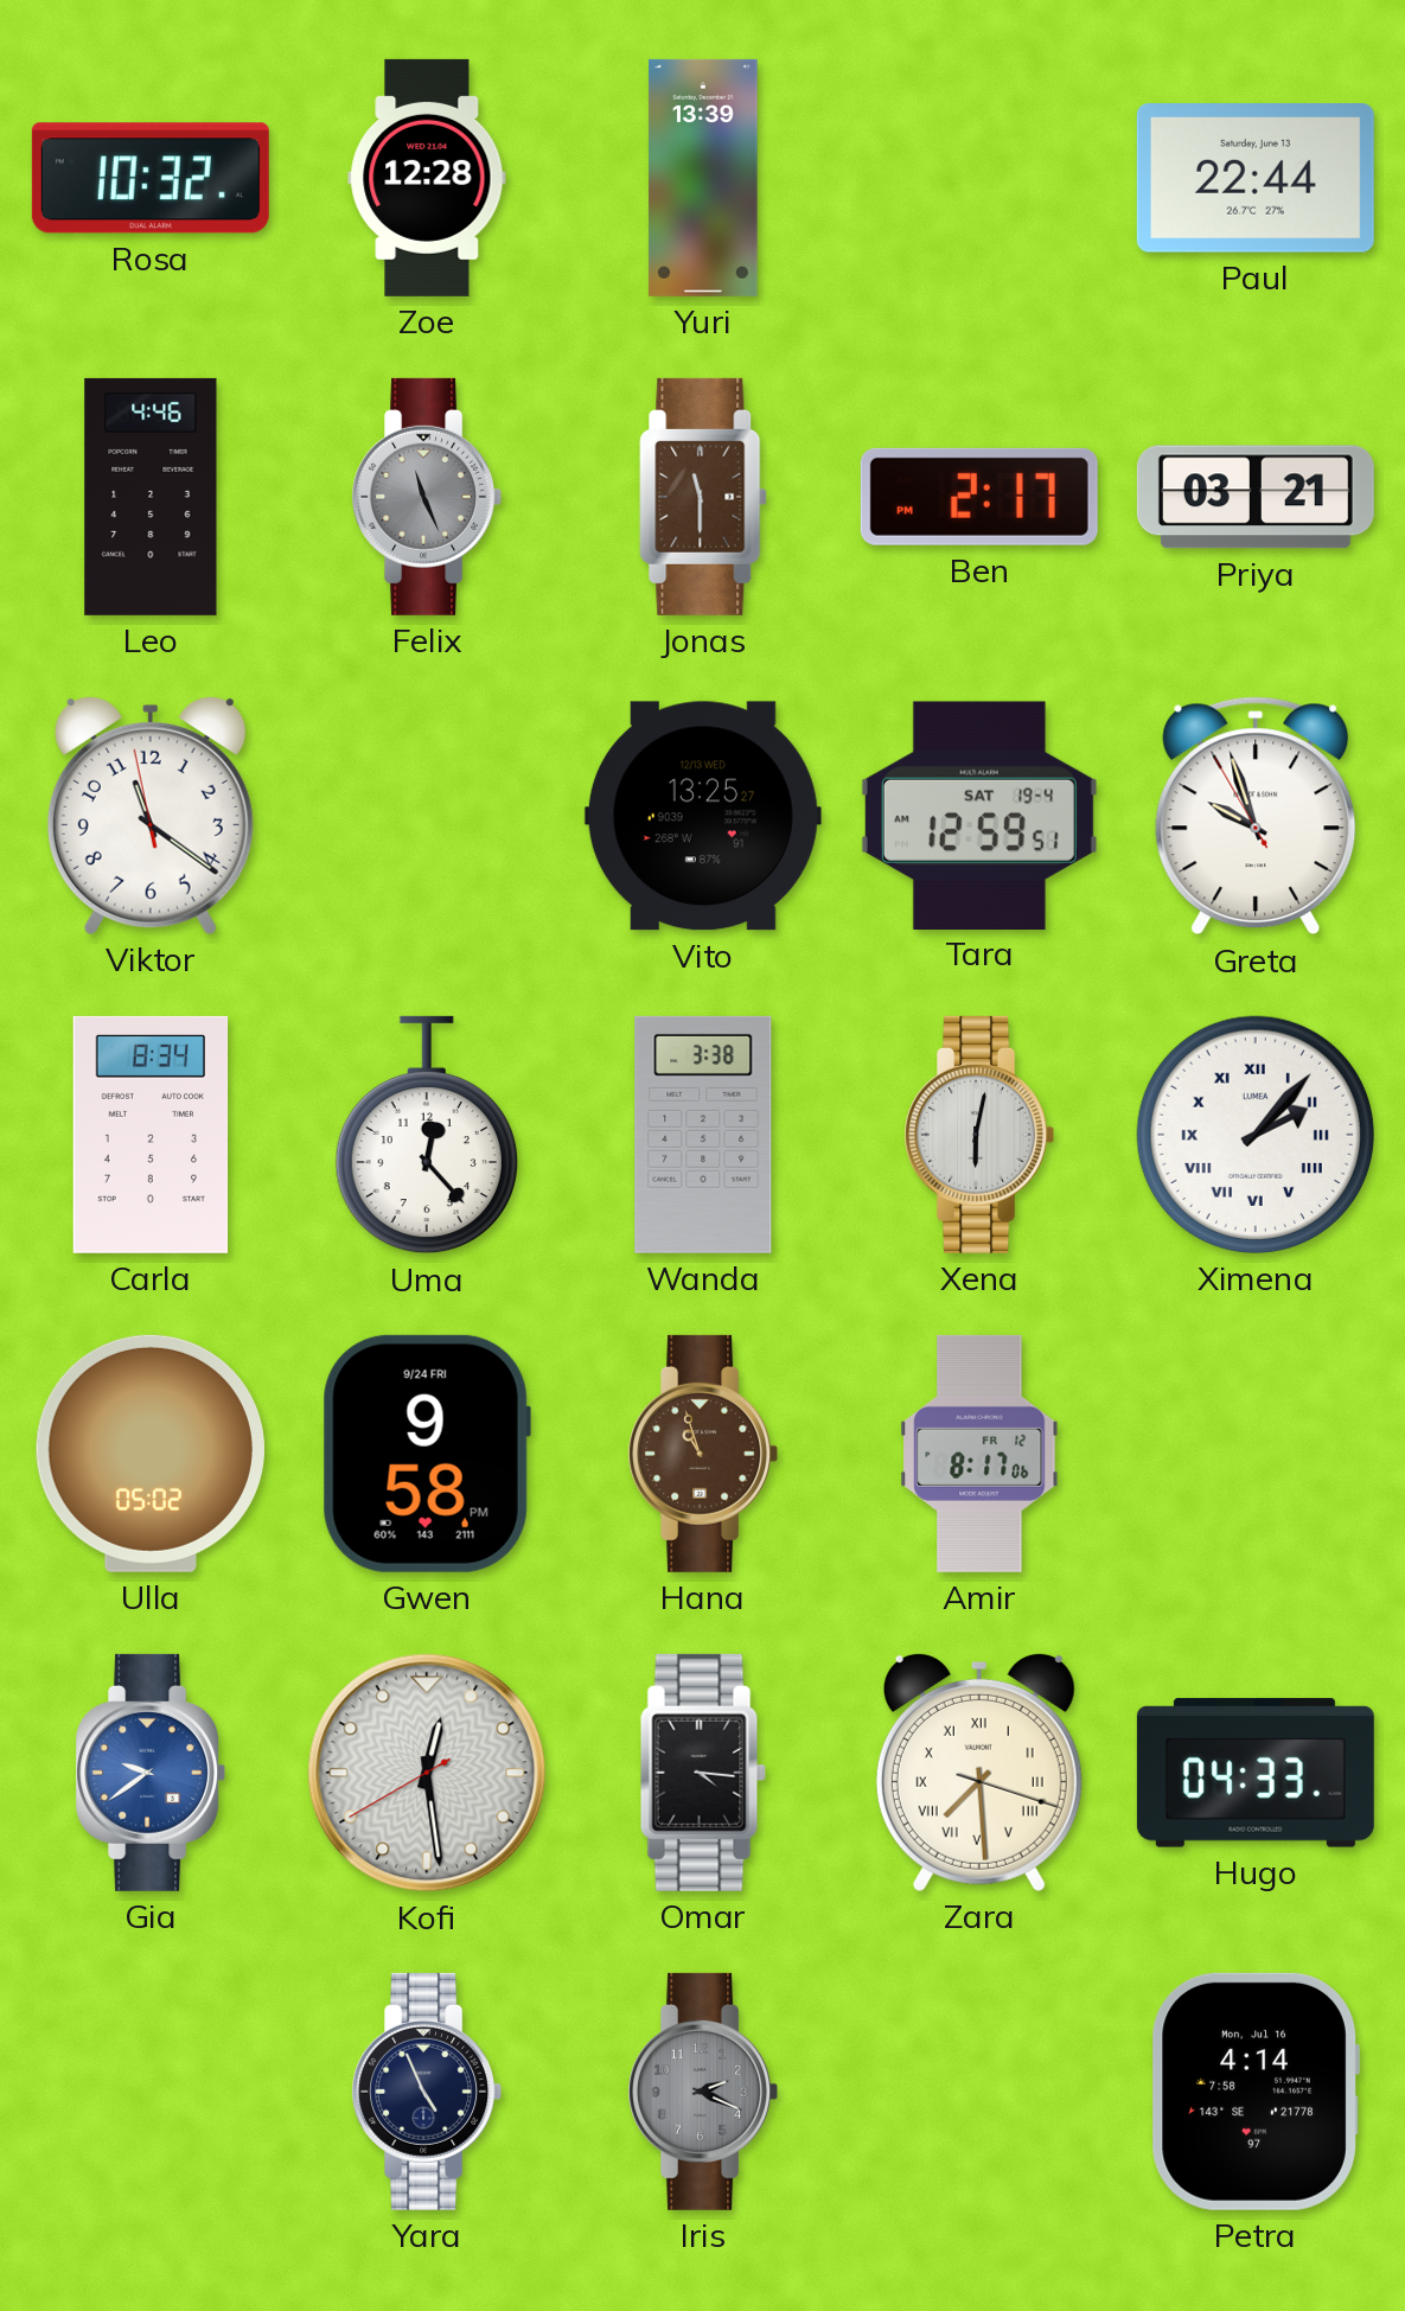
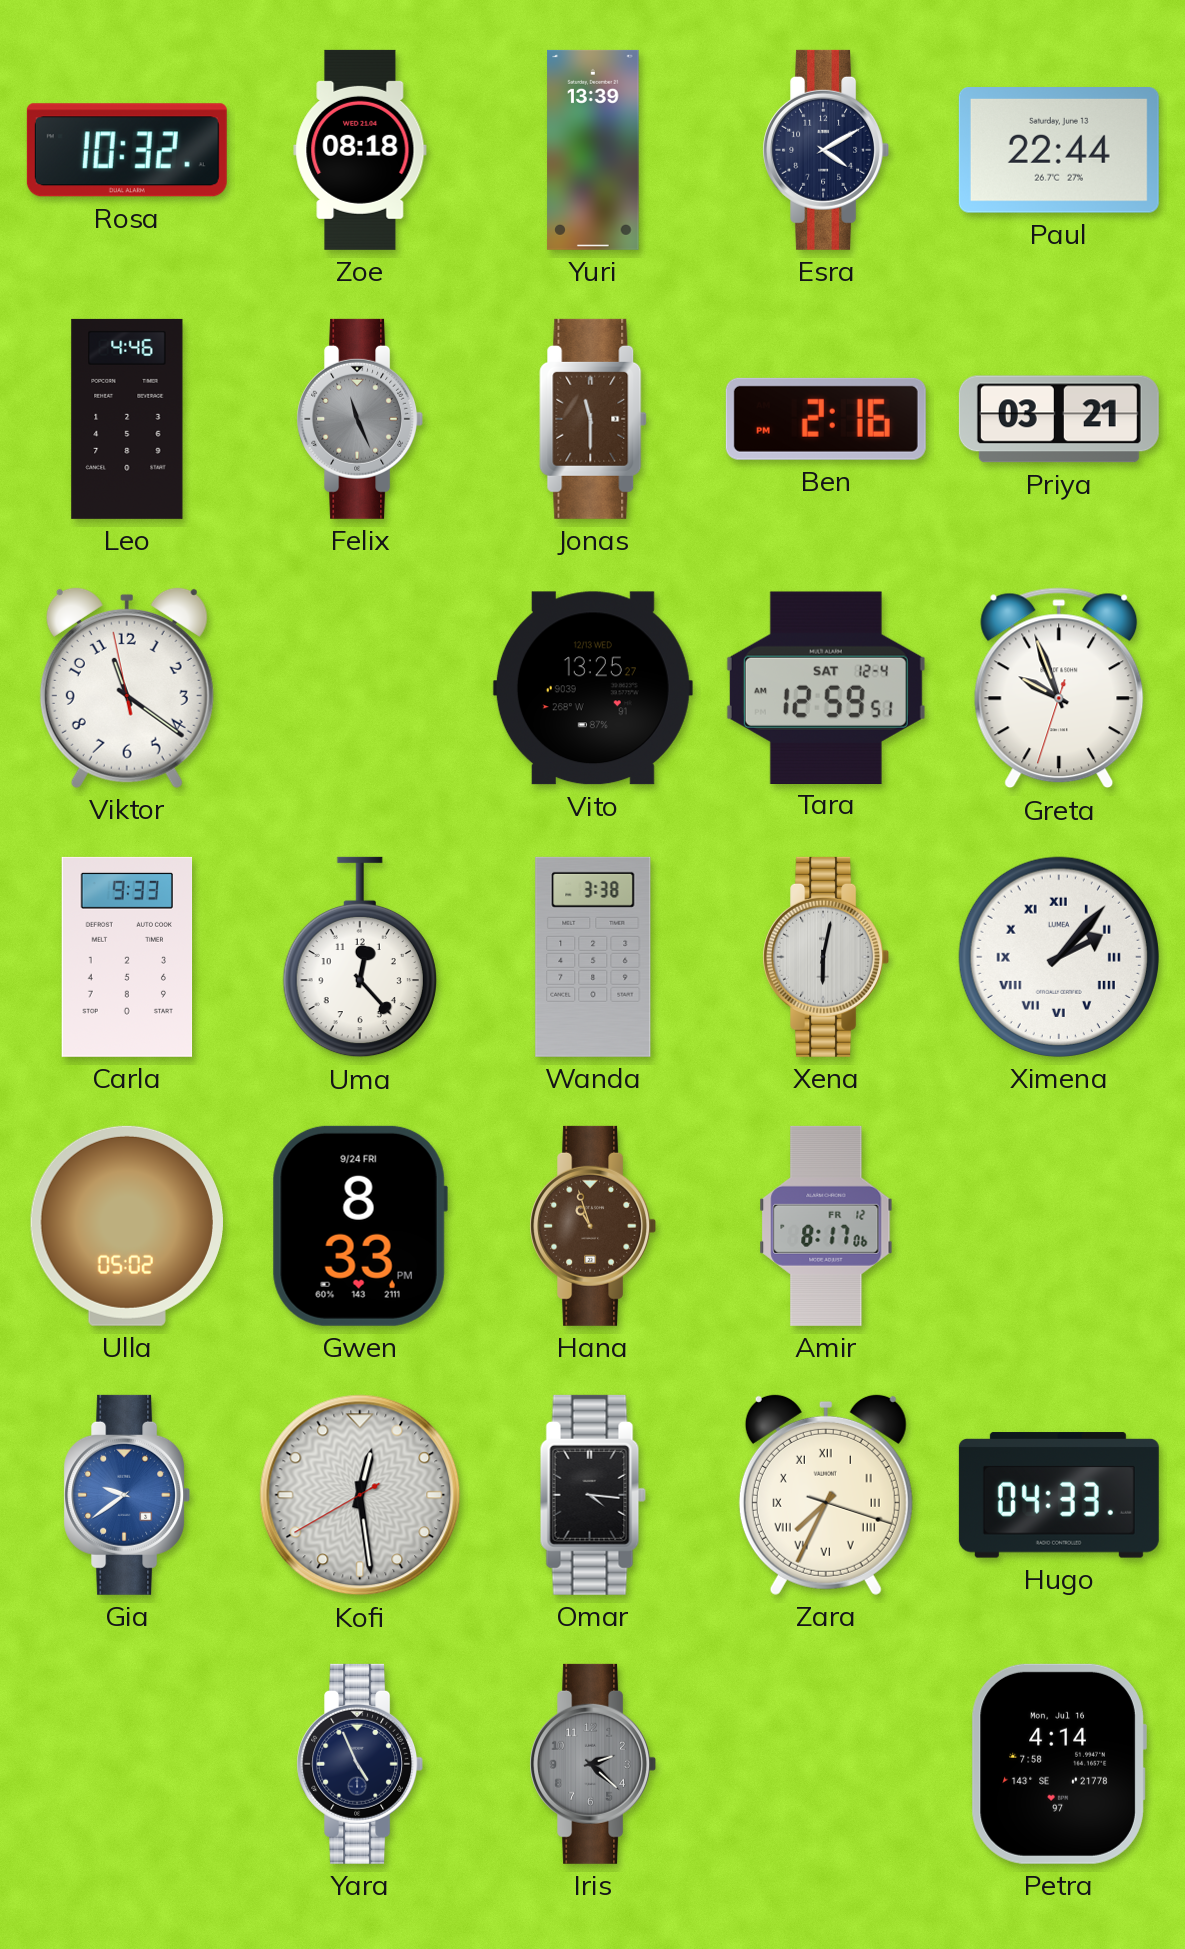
Zoe: 12:28 -> 08:18 (360, 150)
Esra: none -> 4:10 (826, 150)
Ben: 2:17 -> 2:16 (826, 419)
Tara date: SAT 19-4 -> SAT 12-4 (826, 687)
Greta: 9:56:55 -> 9:56:33 (1059, 688)
Carla: 8:34 -> 9:33 (127, 957)
Gwen: 9:58 -> 8:33 (360, 1226)
Zara: 7:29 -> 7:34 (826, 1494)
Iris: 2:19 -> 2:22 (593, 1764)
